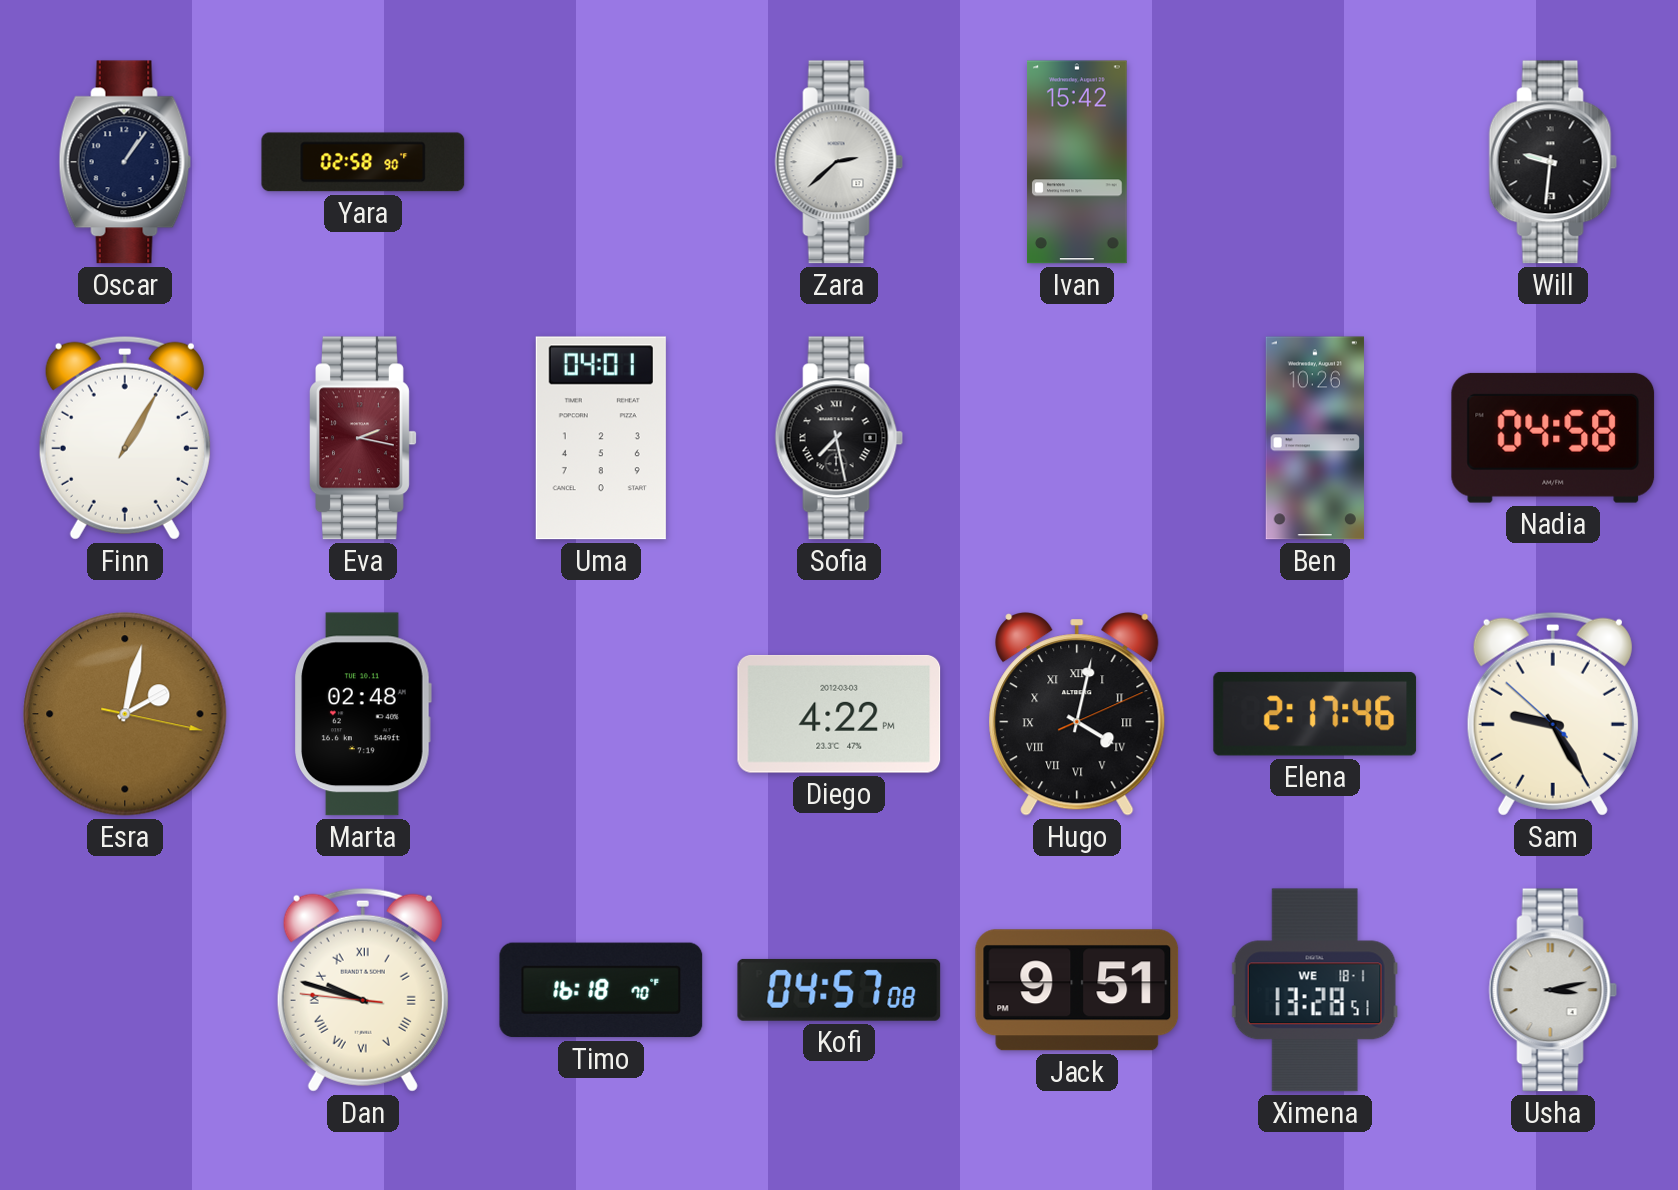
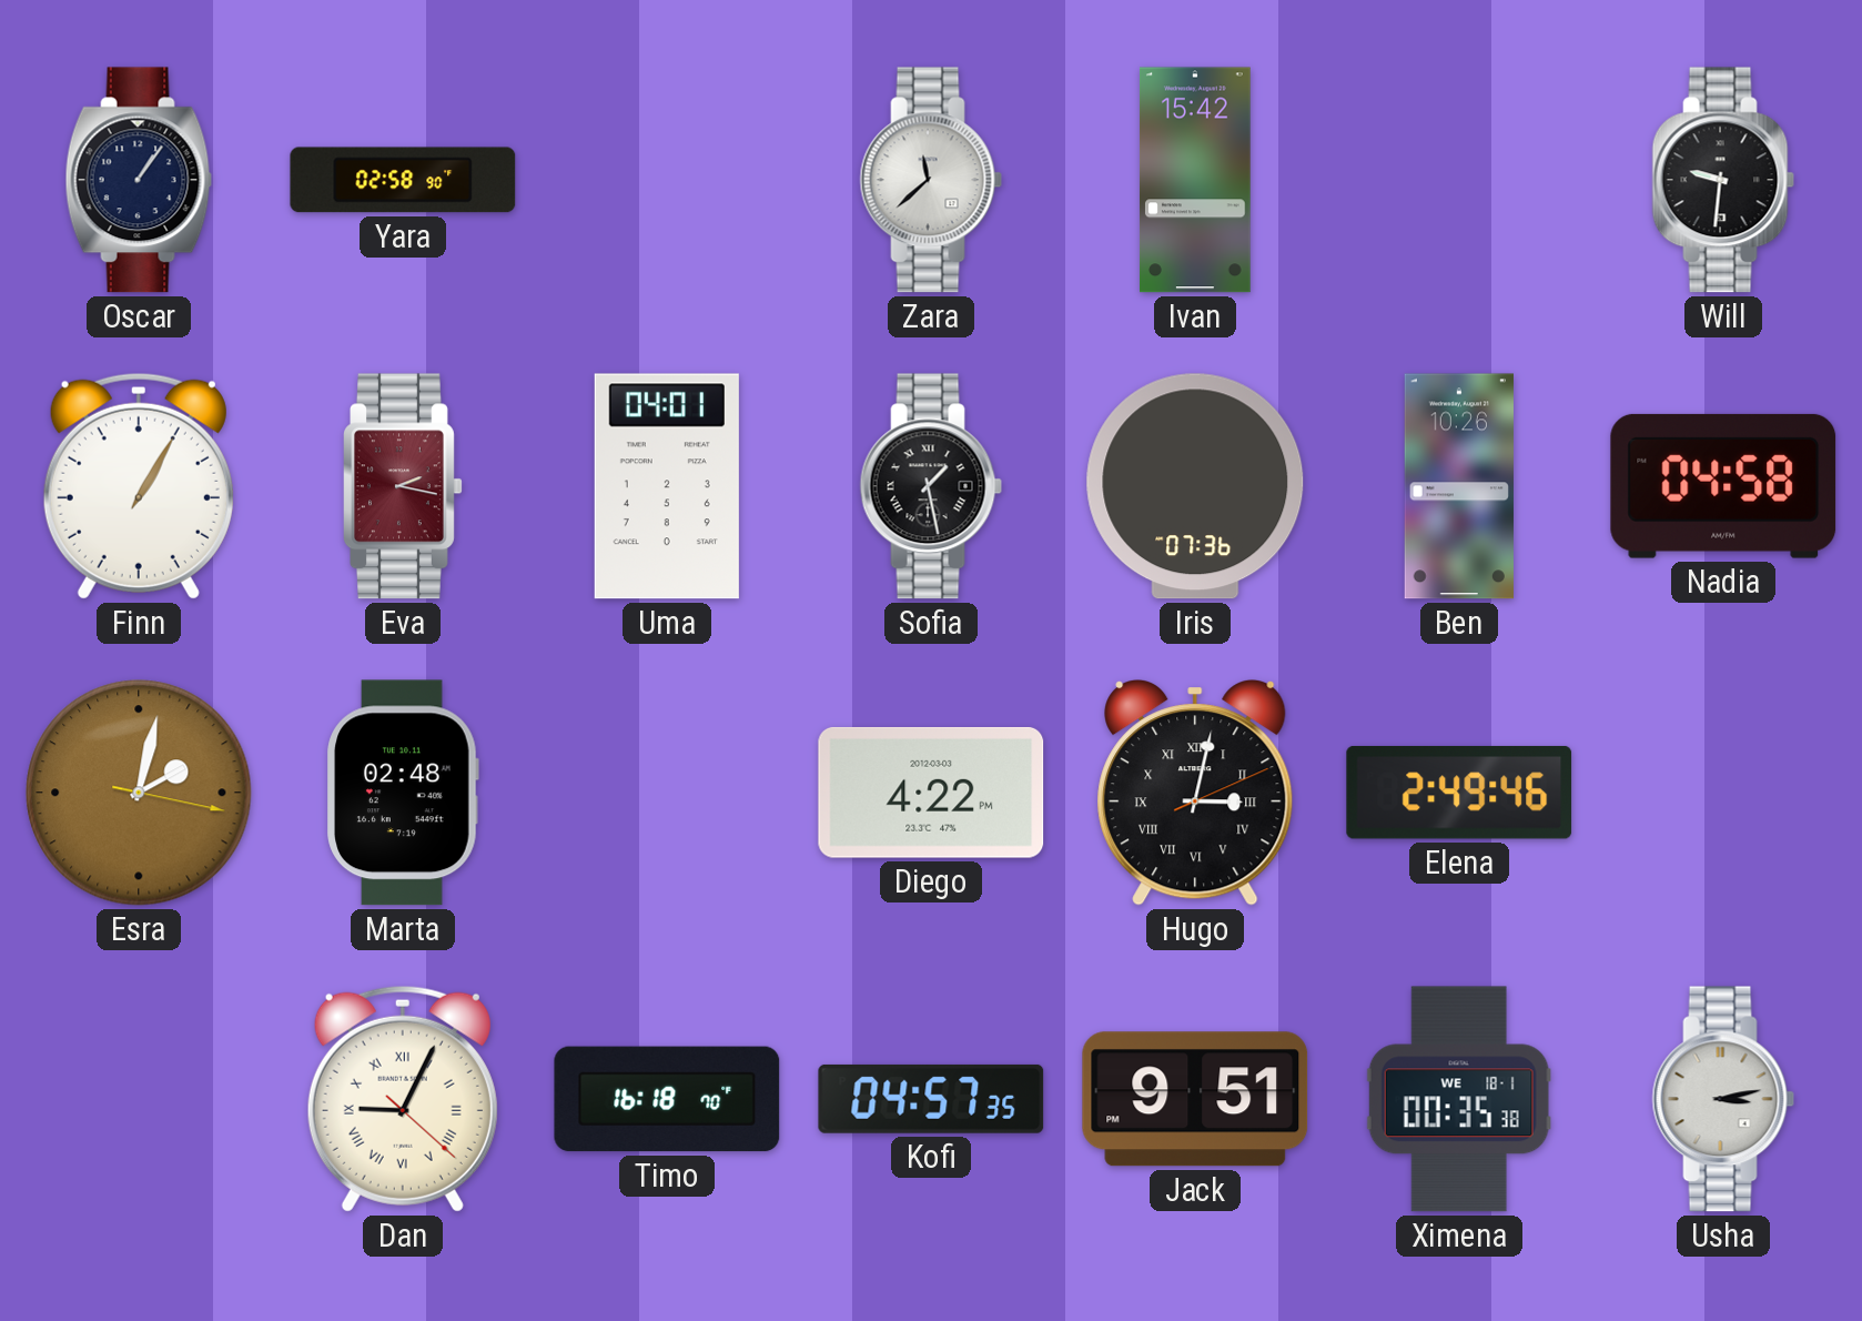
Zara: 2:38 -> 11:38 (931, 180)
Sofia: 7:28 -> 1:28 (931, 486)
Iris: none -> 07:36 (1195, 486)
Hugo: 4:02 -> 3:02 (1195, 793)
Elena: 2:17 -> 2:49 (1459, 793)
Sam: 9:24 -> none (1553, 714)
Dan: 9:47 -> 9:04 (403, 1099)
Kofi: 04:57:08 -> 04:57:35 (931, 1099)
Ximena: 13:28 -> 00:35 (1459, 1099)
